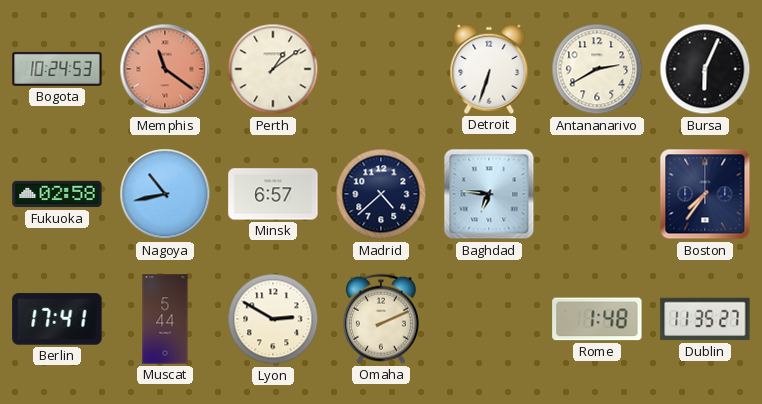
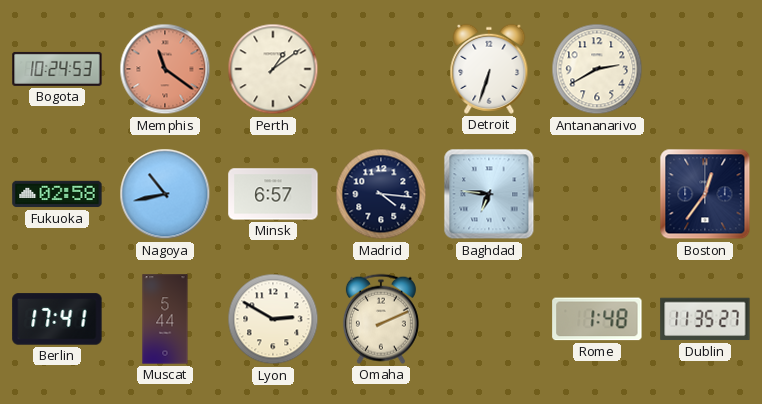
Bursa: 6:04 -> none (705, 69)
Madrid: 4:38 -> 4:16 (381, 194)
Boston: 7:36 -> 12:36 (705, 194)
